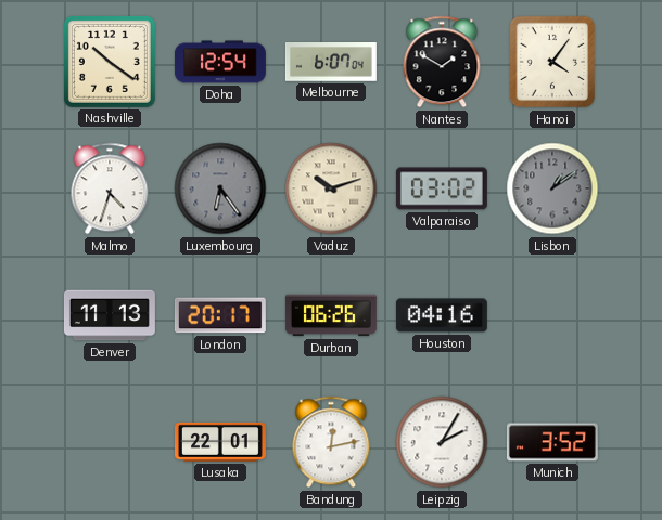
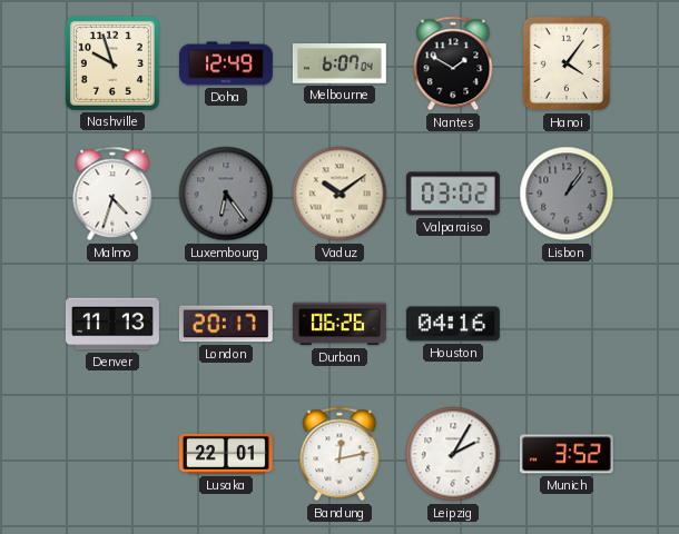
Nashville: 10:21 -> 9:57 (112, 63)
Doha: 12:54 -> 12:49 (226, 63)
Vaduz: 10:12 -> 10:09 (339, 194)
Lisbon: 1:09 -> 1:06 (567, 194)
